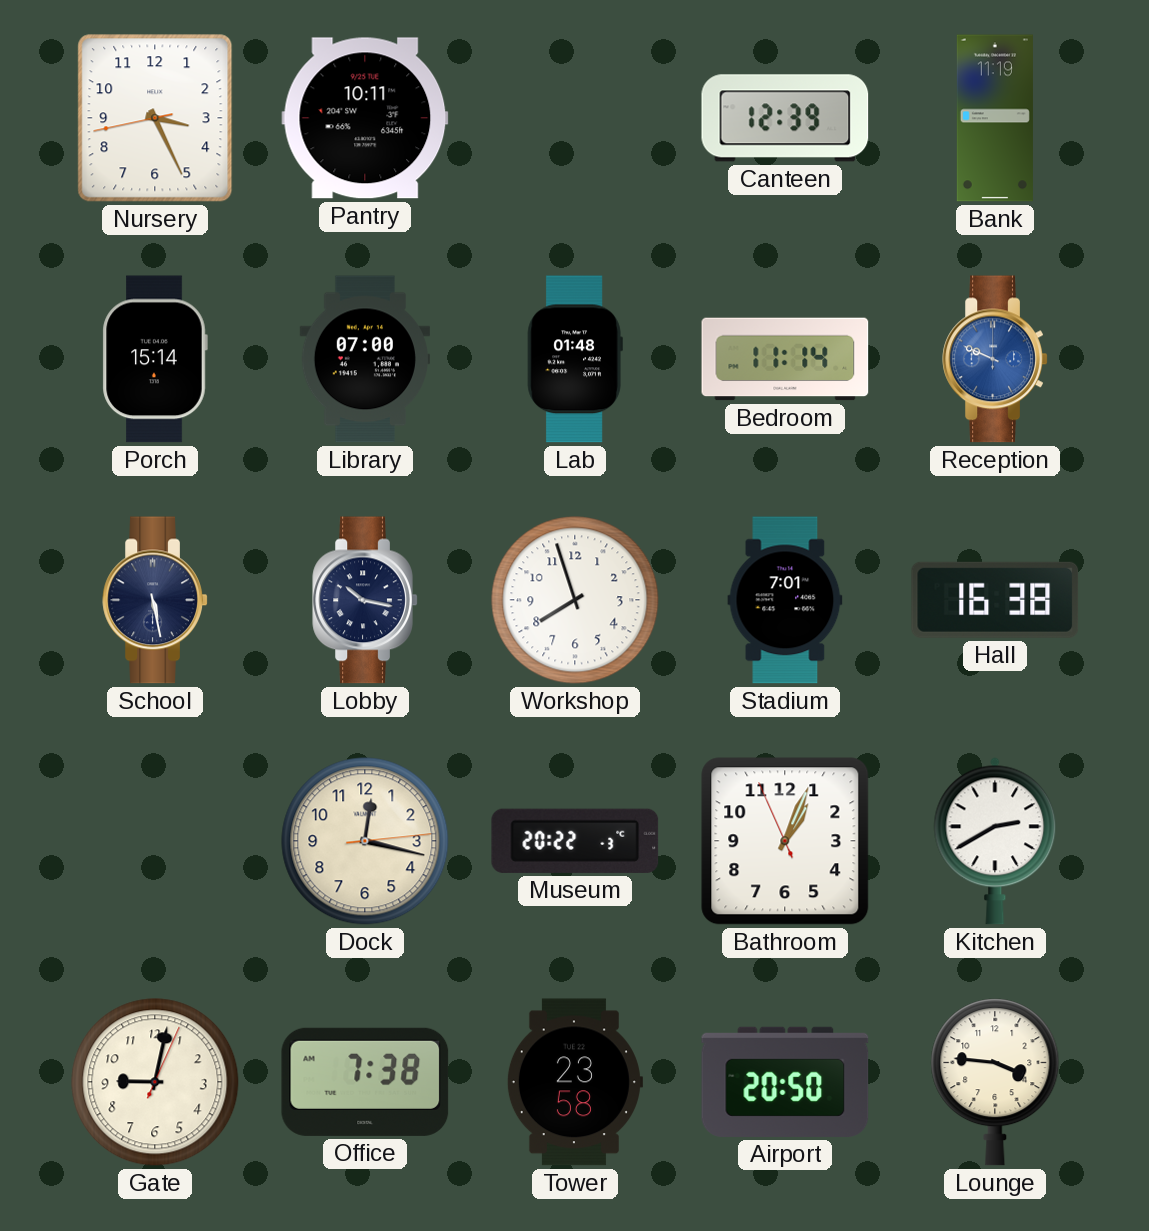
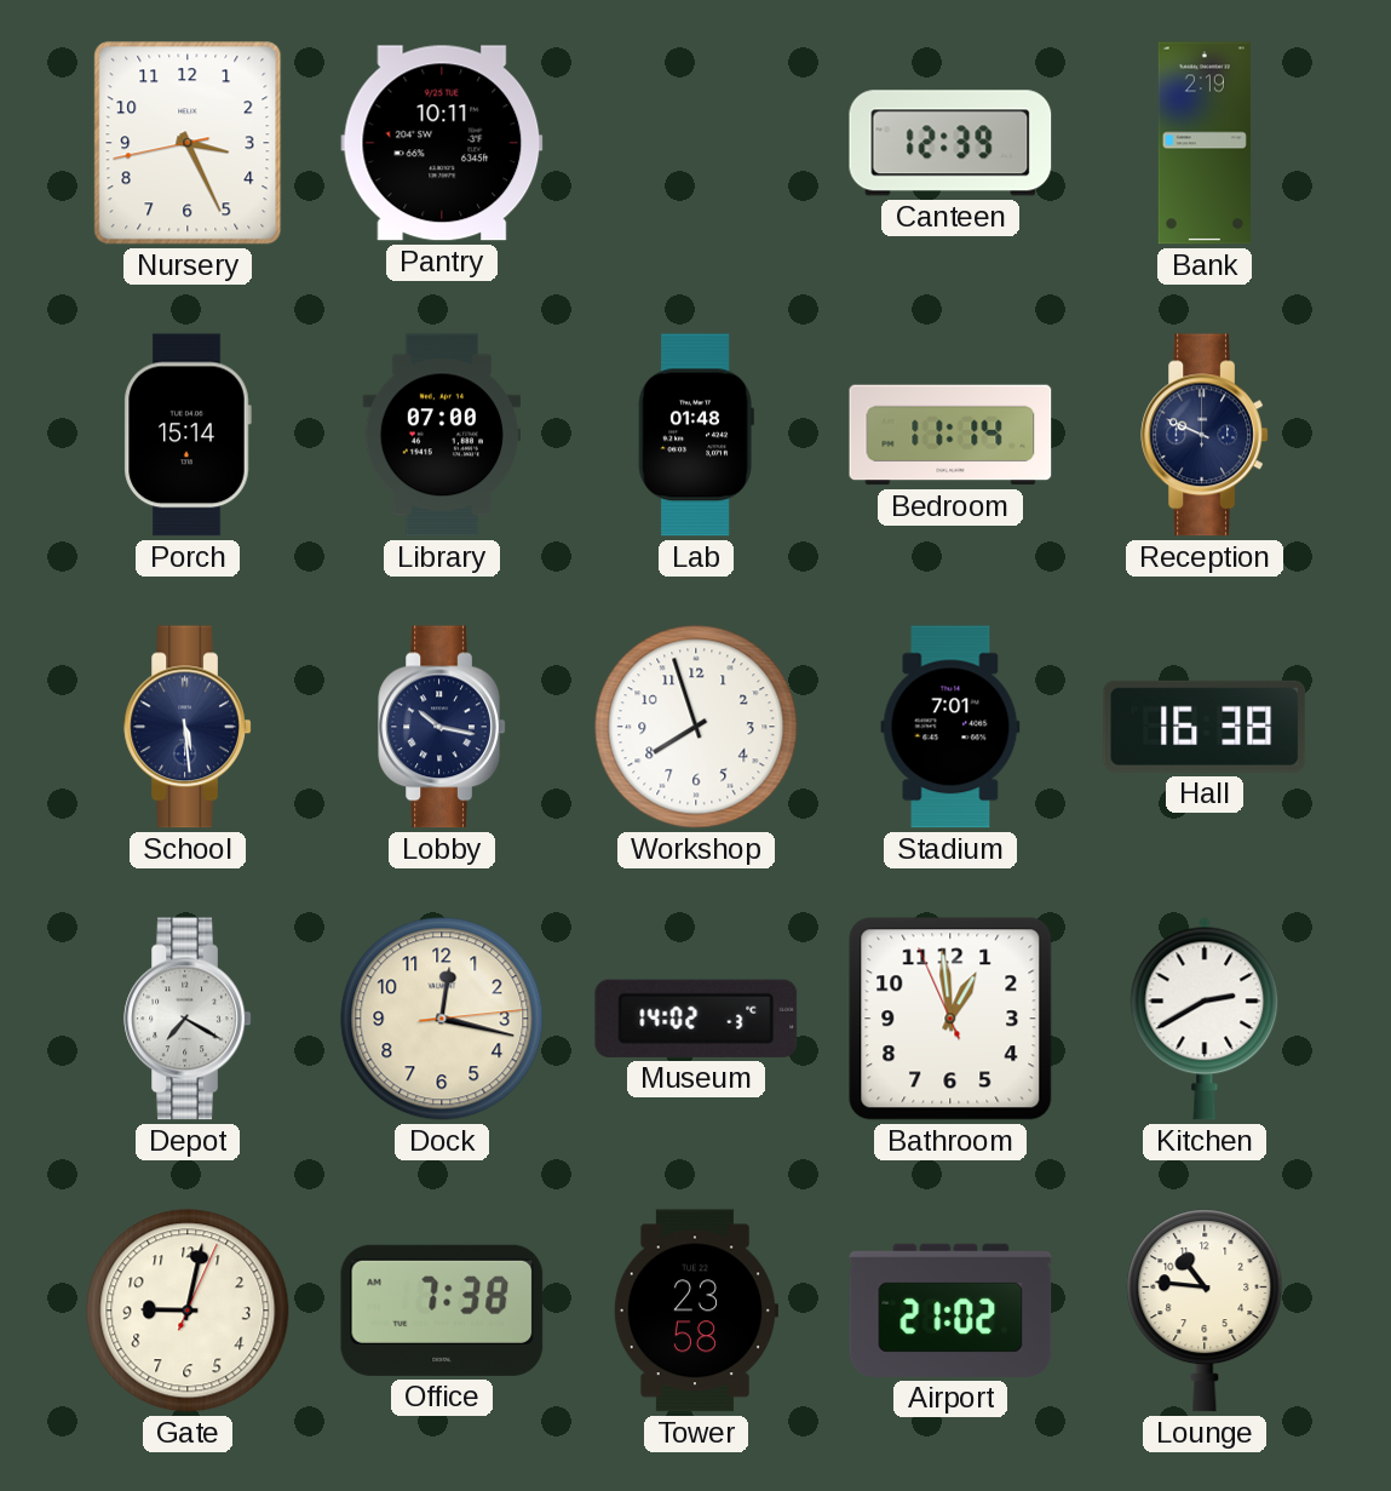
Bank: 11:19 -> 2:19 (1205, 143)
Reception dial: blue -> navy (1205, 435)
School: 5:28 -> 5:29 (188, 727)
Depot: none -> 7:20 (188, 1019)
Museum: 20:22 -> 14:02 (696, 1019)
Bathroom: 1:03 -> 12:58 (950, 1019)
Airport: 20:50 -> 21:02 (950, 1311)
Lounge: 3:46 -> 10:46 (1205, 1311)
